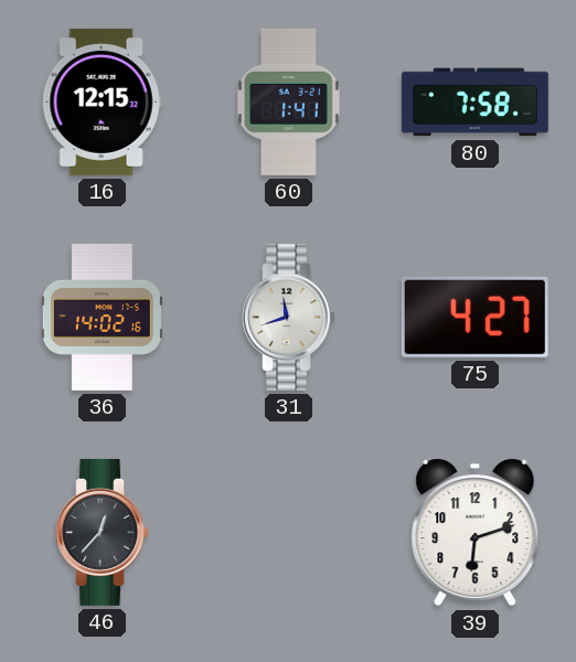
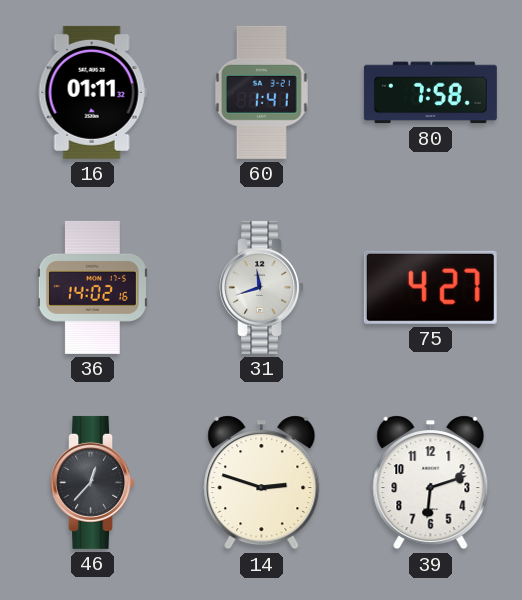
16: 12:15 -> 01:11 (92, 92)
14: none -> 2:48 (262, 483)
